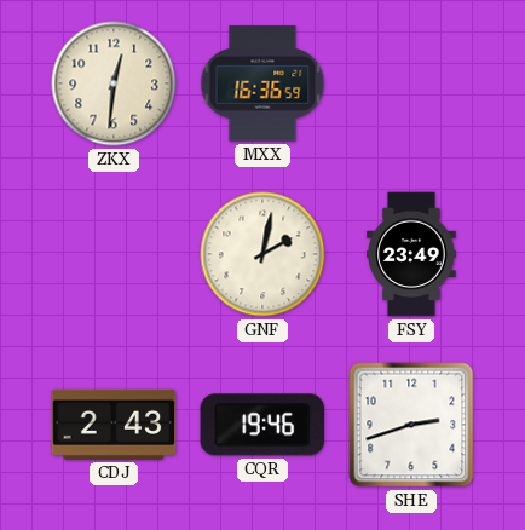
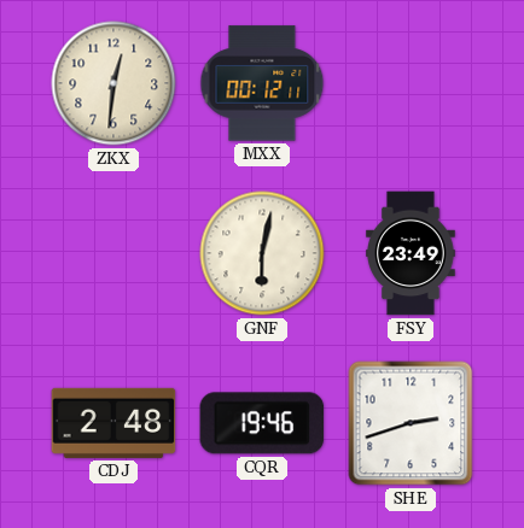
MXX: 16:36 -> 00:12 (262, 83)
GNF: 2:02 -> 6:02 (262, 253)
CDJ: 2:43 -> 2:48 (113, 423)
